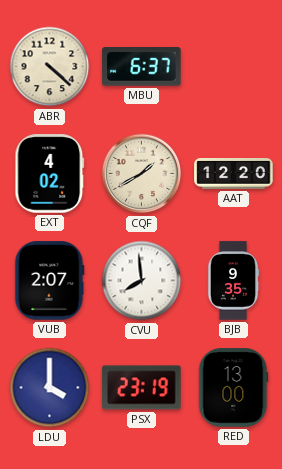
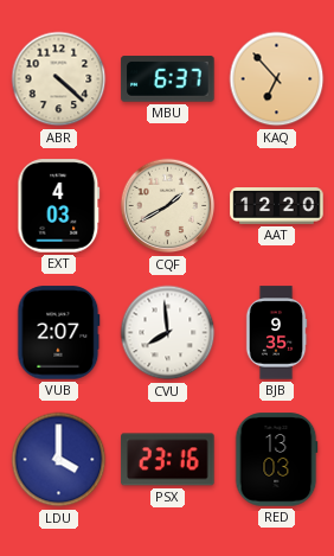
KAQ: none -> 6:53 (277, 79)
EXT: 4:02 -> 4:03 (59, 206)
PSX: 23:19 -> 23:16 (168, 460)
RED: 13:00 -> 13:03 (276, 460)
